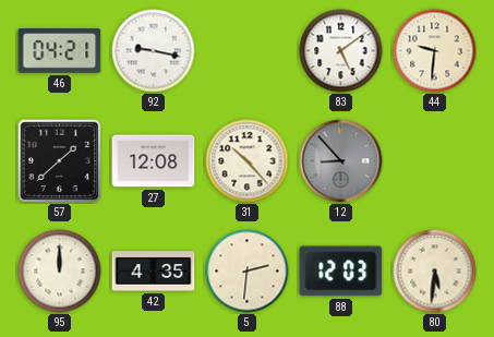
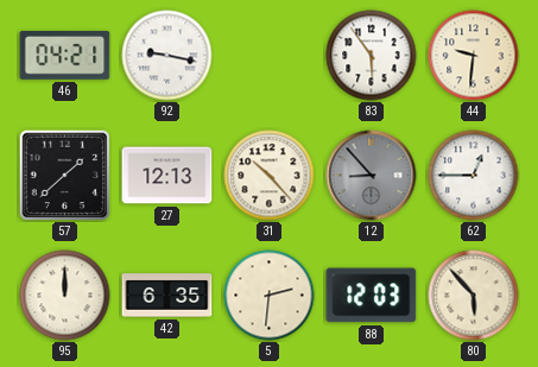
83: 5:09 -> 5:54 (372, 56)
27: 12:08 -> 12:13 (167, 176)
62: none -> 12:45 (474, 176)
42: 4:35 -> 6:35 (167, 296)
80: 5:31 -> 5:53 (474, 296)
